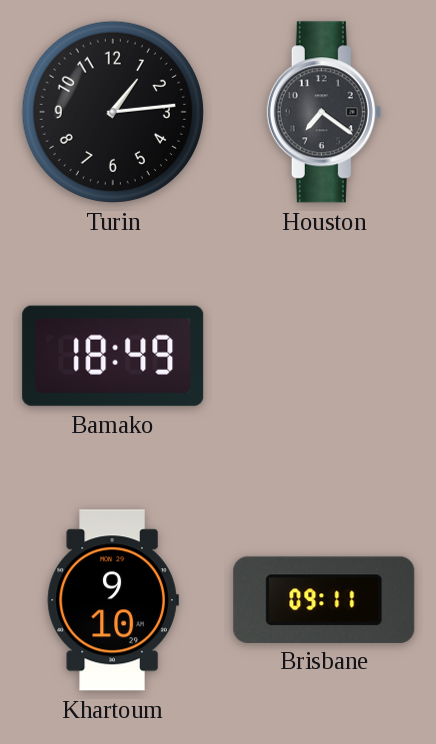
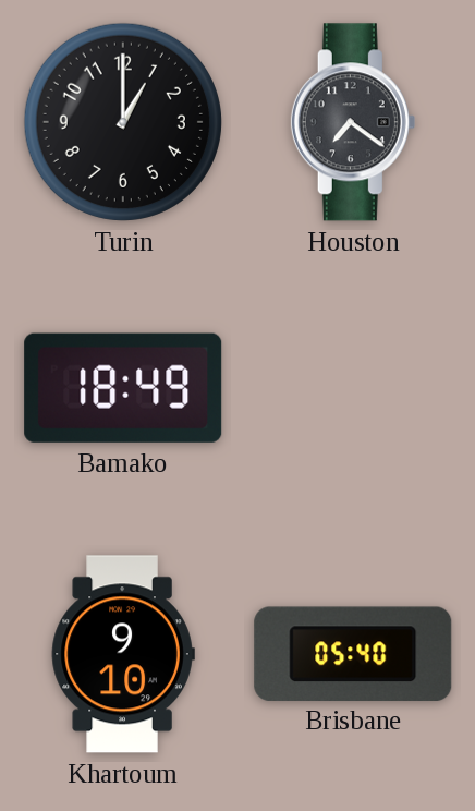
Turin: 1:14 -> 1:00 (123, 122)
Brisbane: 09:11 -> 05:40 (353, 653)
